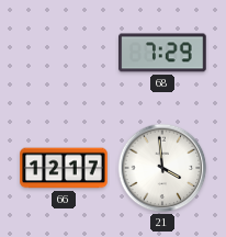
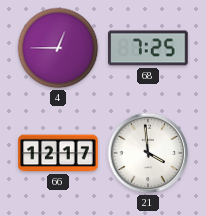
4: none -> 12:45 (58, 48)
68: 7:29 -> 7:25 (148, 48)
